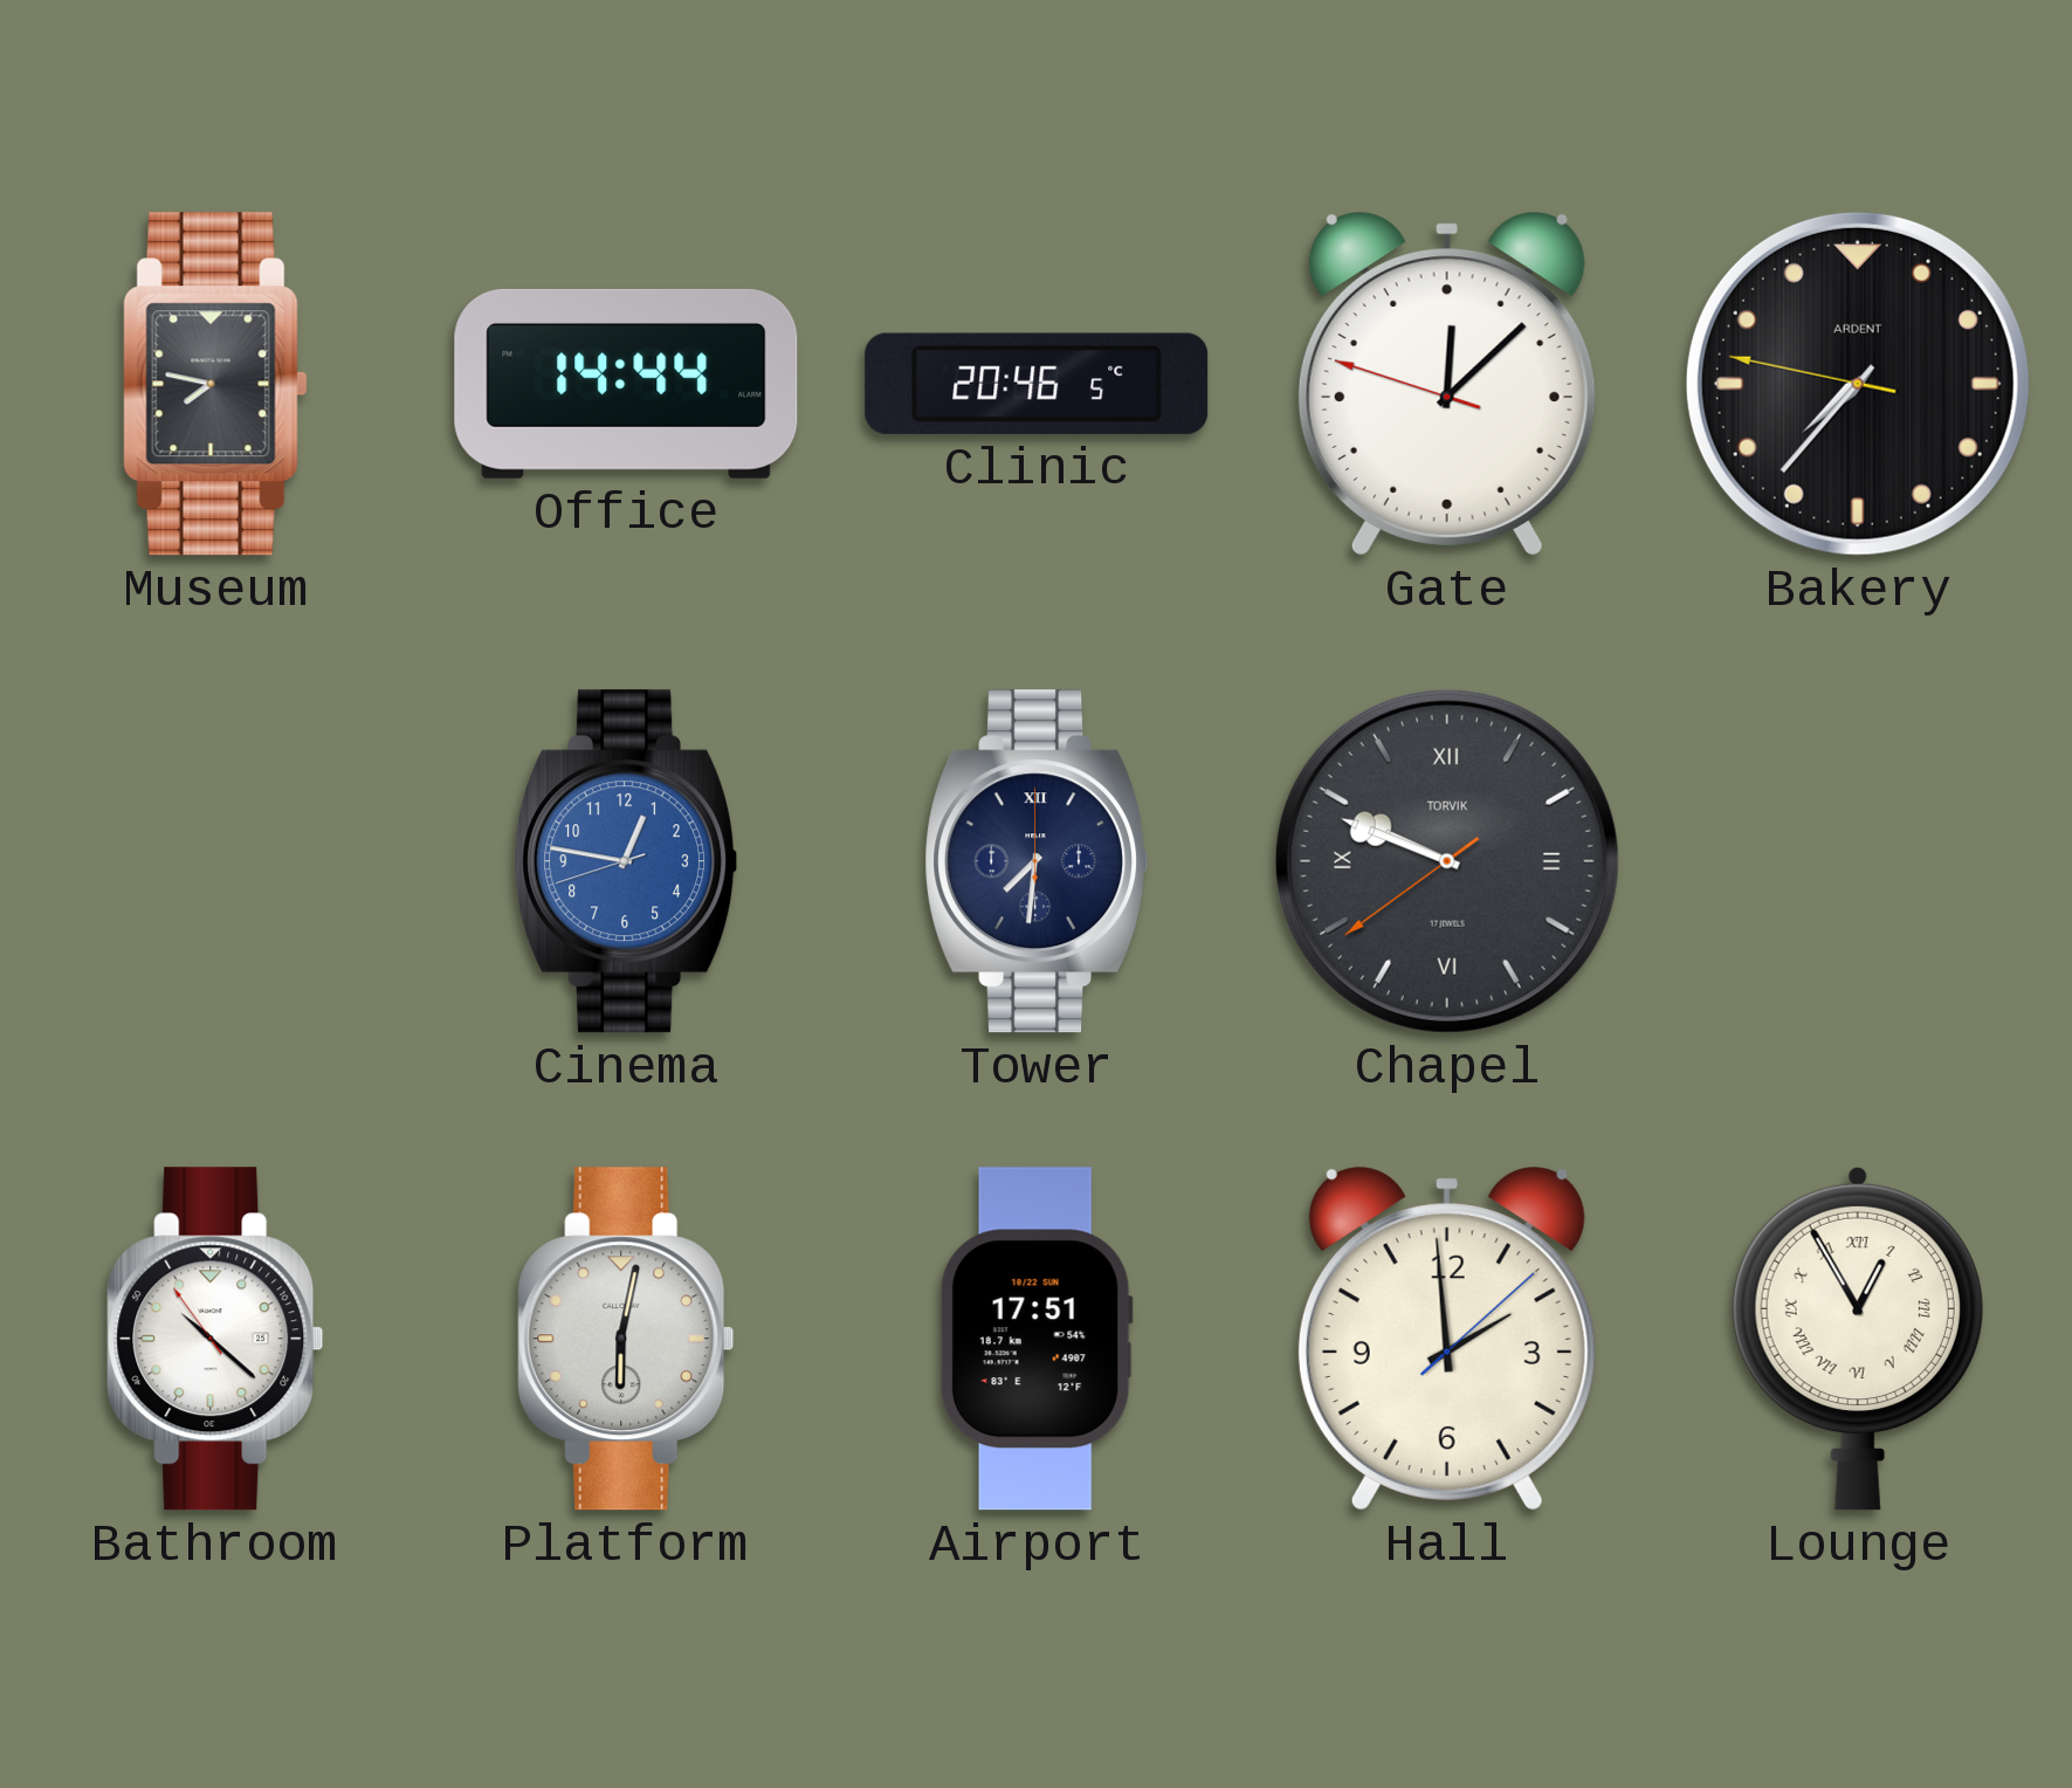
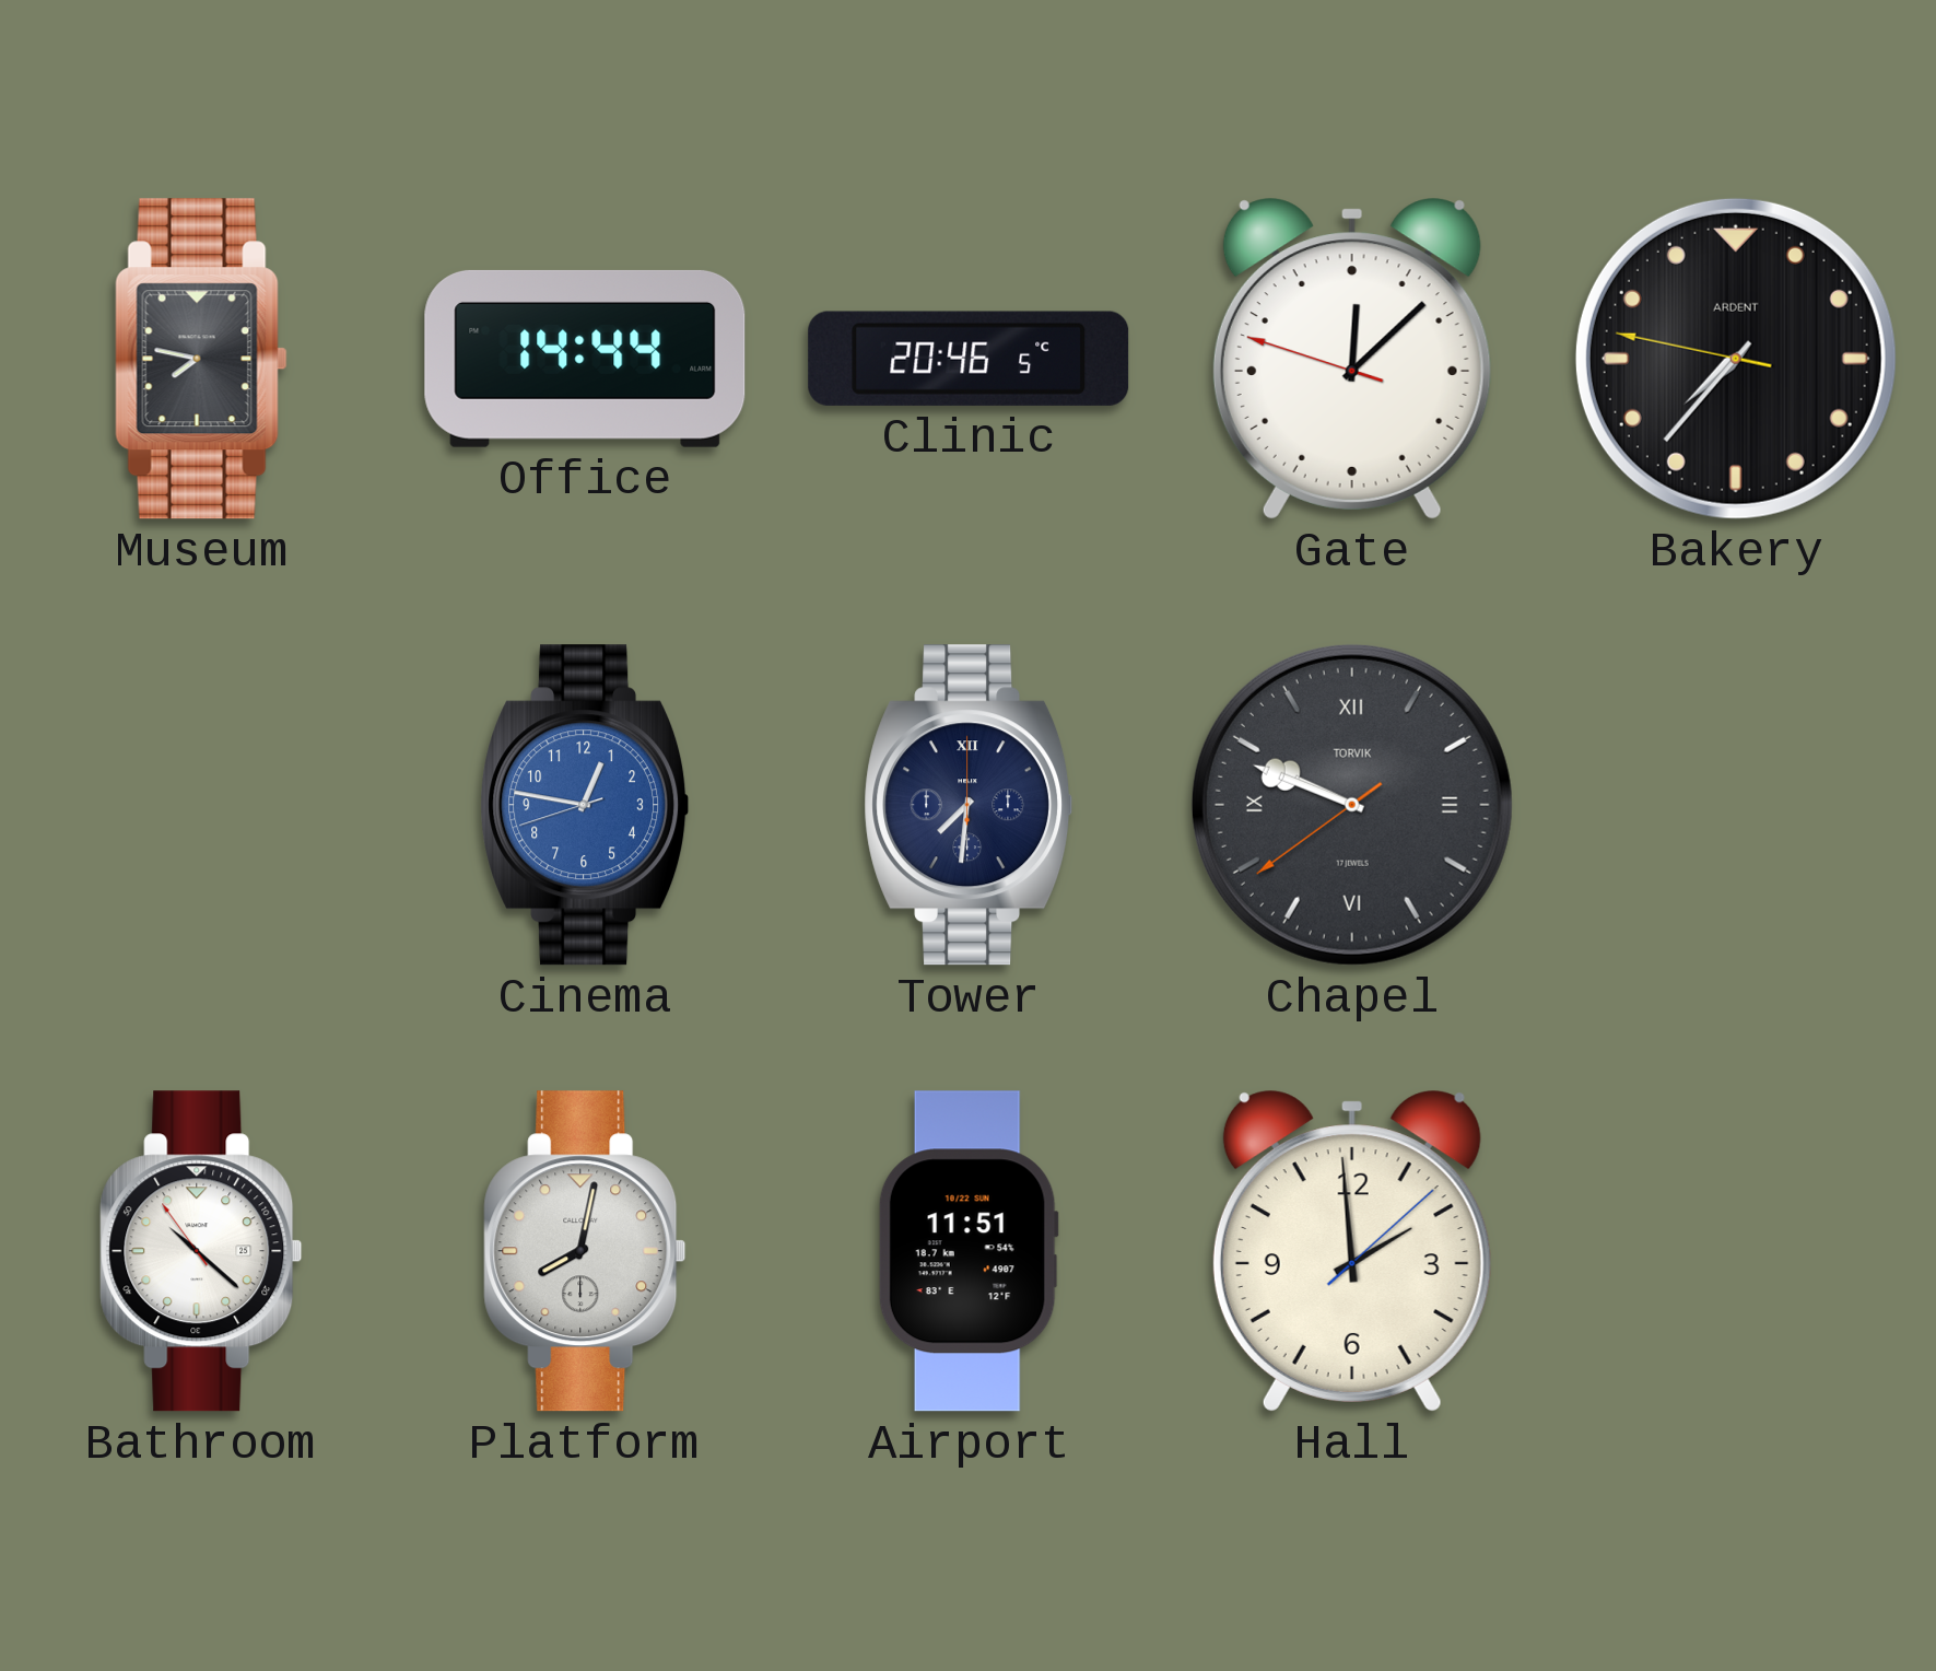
Platform: 6:02 -> 8:02 (585, 1251)
Airport: 17:51 -> 11:51 (969, 1251)
Lounge: 12:55 -> none (1858, 1339)
